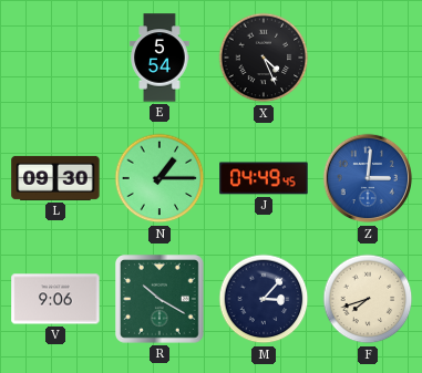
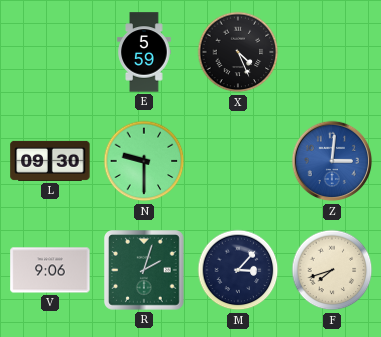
E: 5:54 -> 5:59 (144, 52)
N: 1:15 -> 9:30 (144, 161)
J: 04:49 -> none (264, 178)
R: 10:20 -> 2:03 (145, 271)
